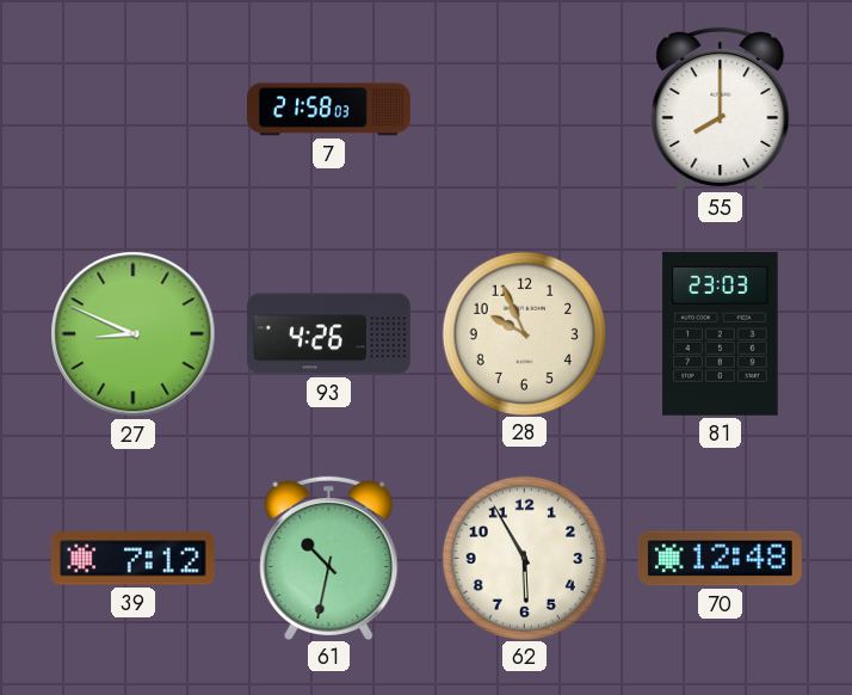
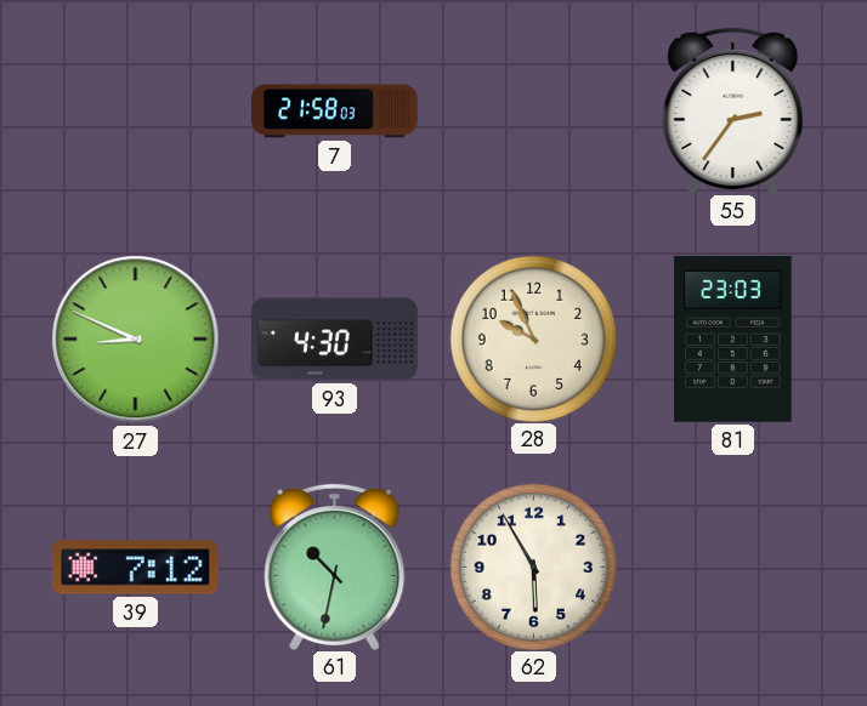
55: 8:00 -> 2:36 (733, 110)
93: 4:26 -> 4:30 (334, 340)
70: 12:48 -> none (720, 559)
